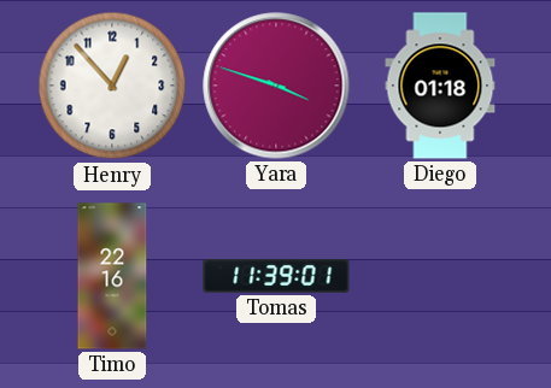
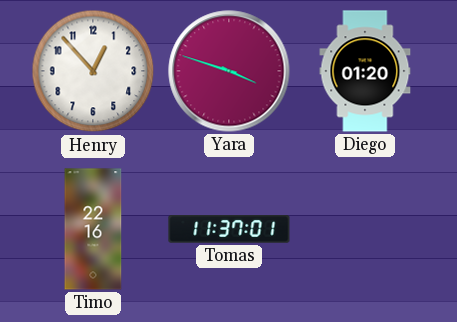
Diego: 01:18 -> 01:20 (365, 71)
Tomas: 11:39 -> 11:37 (229, 229)
